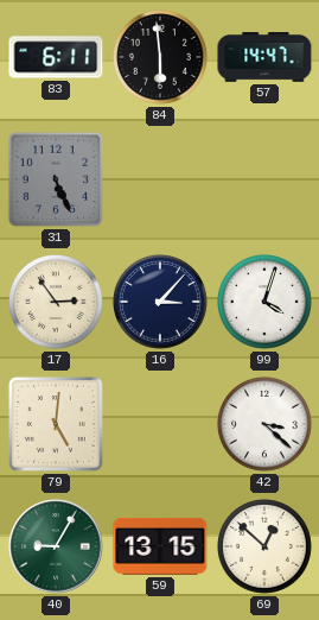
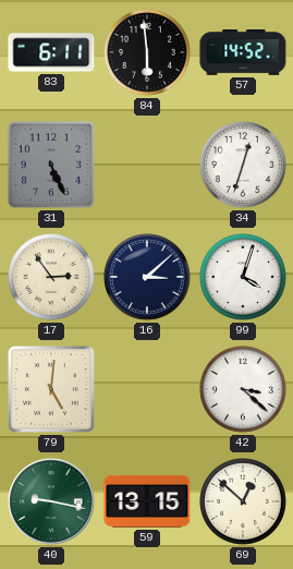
57: 14:47 -> 14:52 (243, 52)
34: none -> 12:33 (244, 166)
16: 3:07 -> 3:08 (148, 278)
40: 9:05 -> 9:17 (51, 501)
